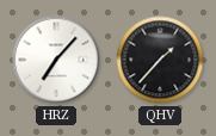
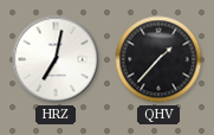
HRZ: 7:07 -> 7:02 (56, 59)
